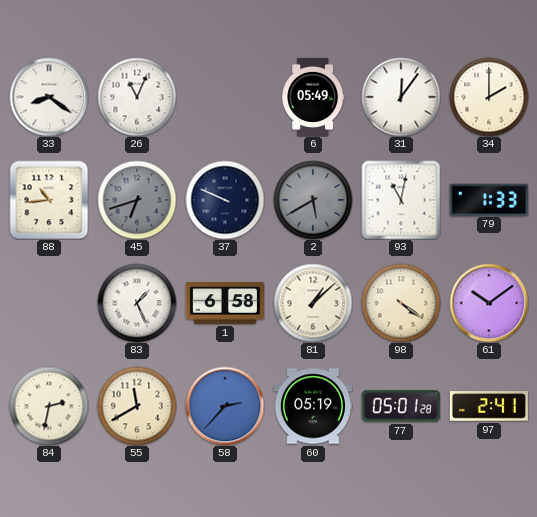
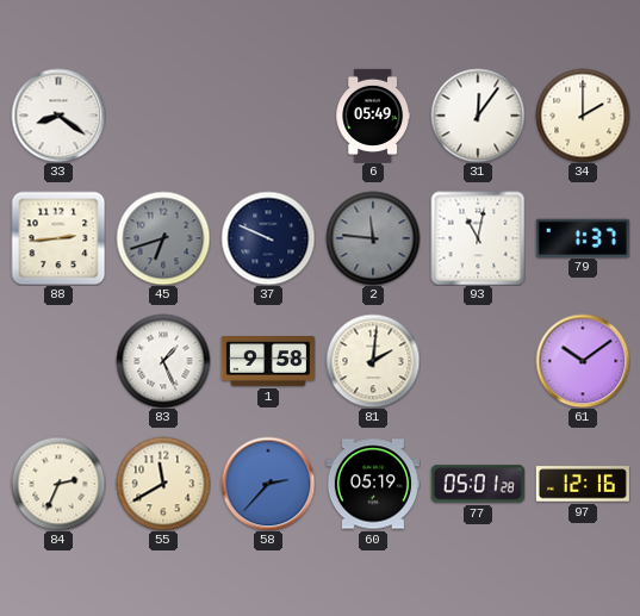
26: 11:04 -> none (137, 97)
88: 10:44 -> 2:44 (58, 238)
2: 5:40 -> 11:46 (373, 238)
79: 1:33 -> 1:37 (583, 237)
1: 6:58 -> 9:58 (268, 362)
81: 1:08 -> 2:01 (373, 361)
98: 4:21 -> none (401, 303)
84: 2:32 -> 2:34 (58, 484)
97: 2:41 -> 12:16 (583, 484)
